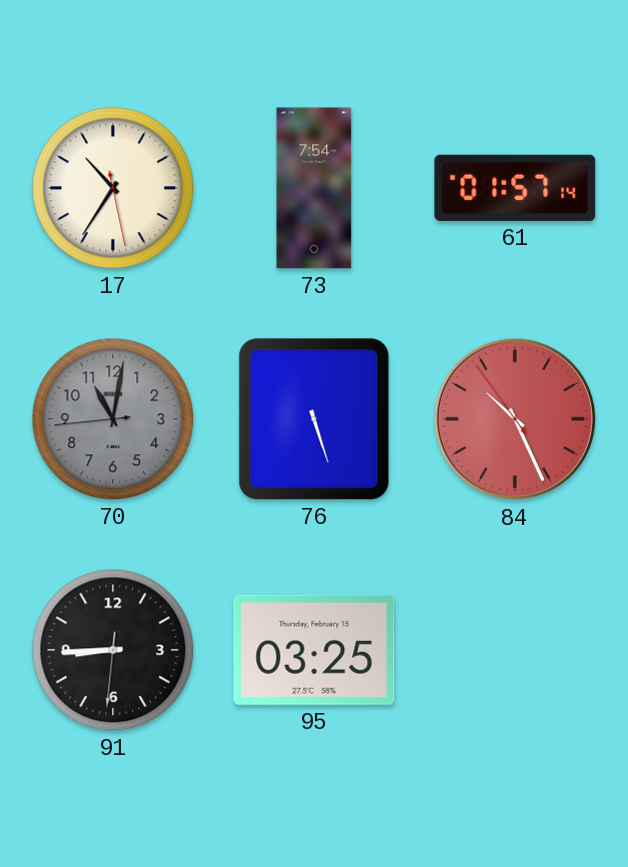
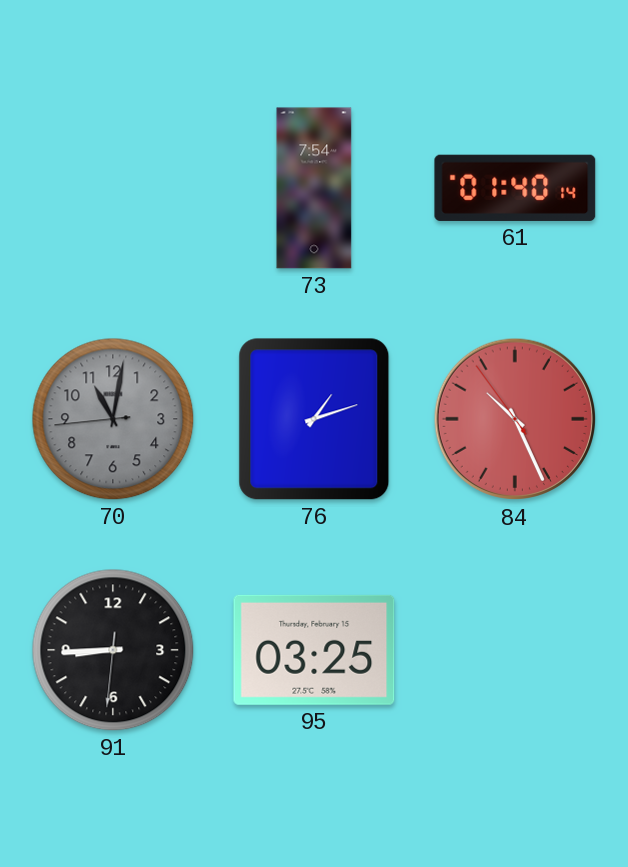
17: 10:35 -> none (113, 188)
61: 01:57 -> 01:40 (515, 188)
76: 5:27 -> 1:12 (314, 419)
